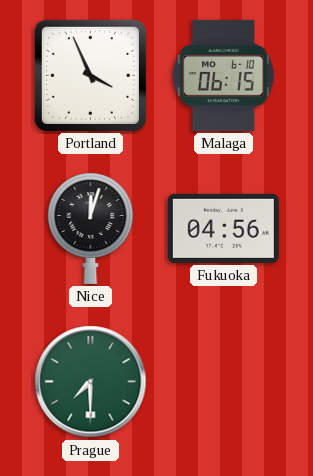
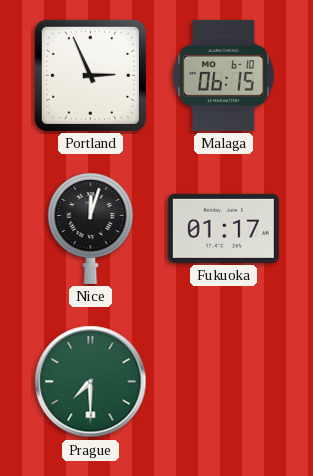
Portland: 3:56 -> 2:56 (90, 75)
Fukuoka: 04:56 -> 01:17 (223, 228)
